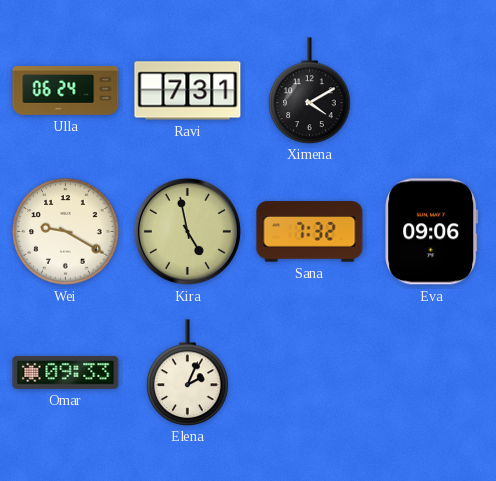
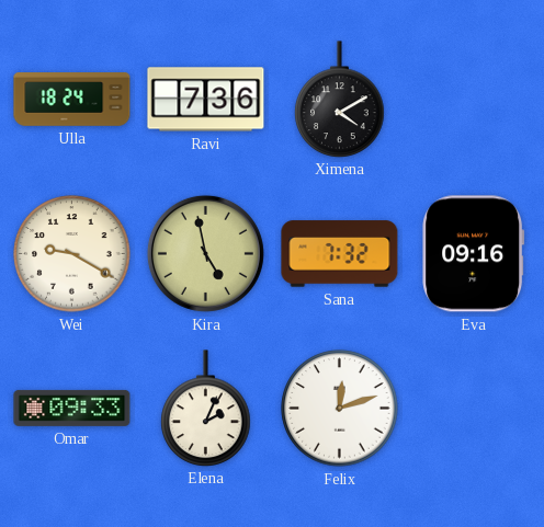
Ulla: 06:24 -> 18:24 (72, 100)
Ravi: 7:31 -> 7:36 (206, 100)
Eva: 09:06 -> 09:16 (474, 254)
Felix: none -> 12:12 (340, 409)
